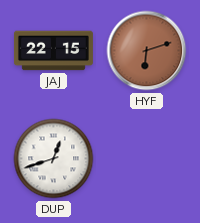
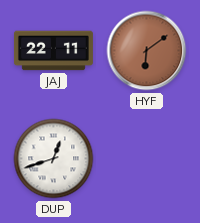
JAJ: 22:15 -> 22:11 (53, 51)
HYF: 6:12 -> 6:09 (147, 51)
